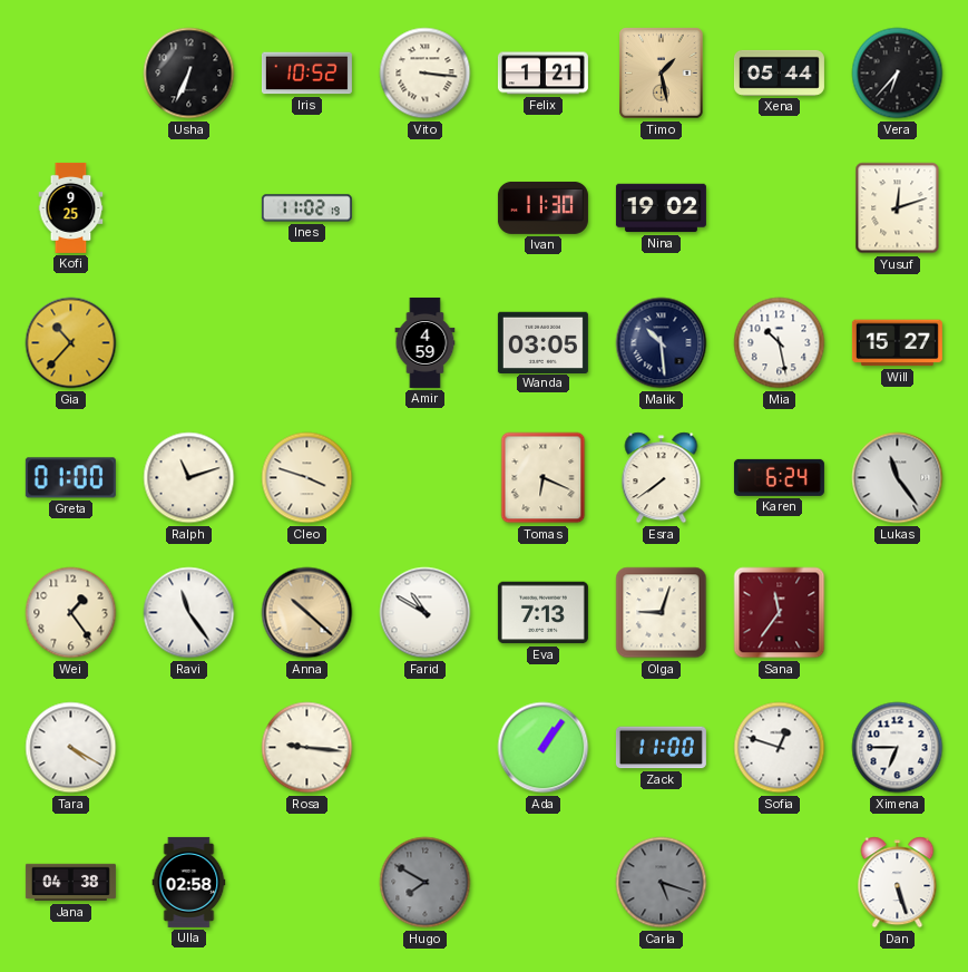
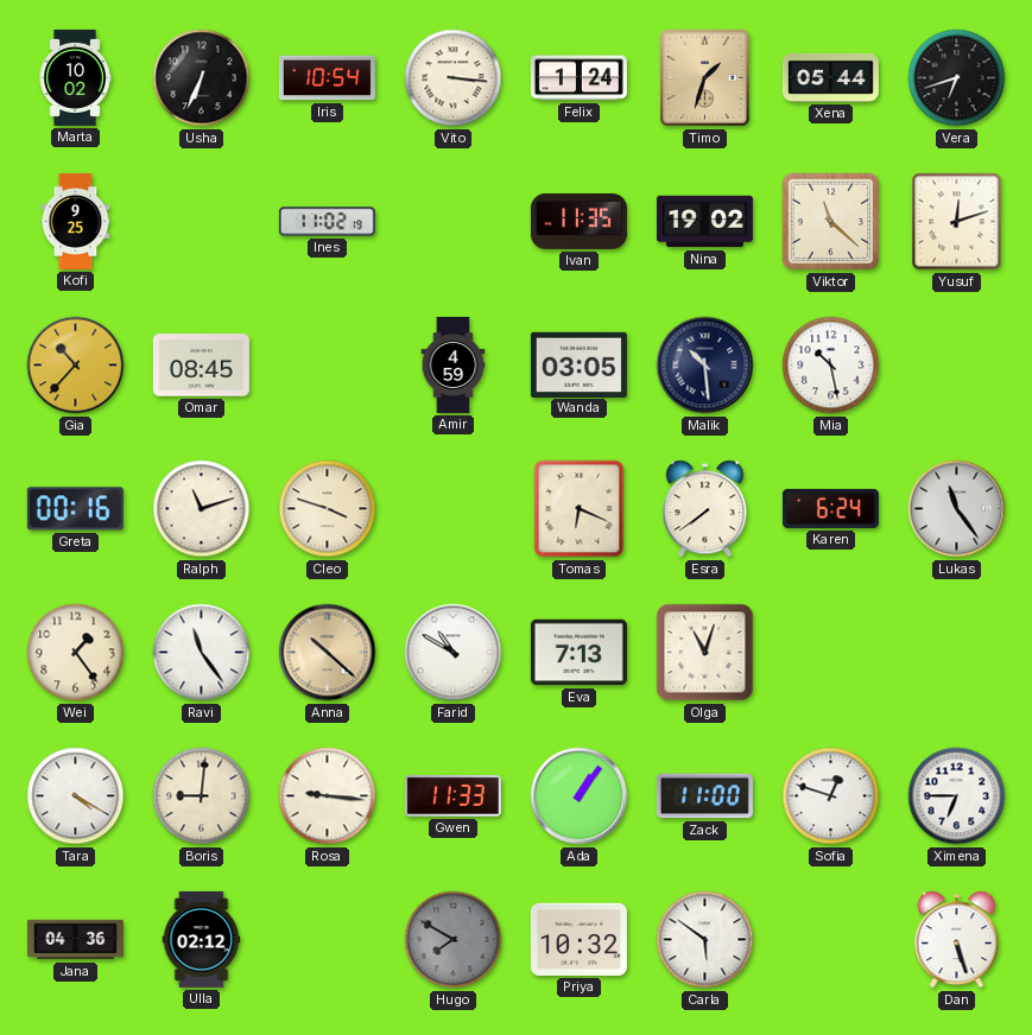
Marta: none -> 10:02 (75, 77)
Iris: 10:52 -> 10:54 (327, 78)
Felix: 1:21 -> 1:24 (578, 78)
Timo: 1:28 -> 1:33 (705, 78)
Vera: 6:37 -> 6:42 (957, 78)
Ivan: 11:30 -> 11:35 (578, 221)
Viktor: none -> 11:22 (831, 222)
Omar: none -> 08:45 (201, 366)
Will: 15:27 -> none (897, 343)
Greta: 01:00 -> 00:16 (75, 509)
Olga: 9:03 -> 11:03 (705, 653)
Sana: 11:36 -> none (780, 613)
Boris: none -> 9:01 (202, 796)
Gwen: none -> 11:33 (452, 796)
Jana: 04:38 -> 04:36 (75, 940)
Ulla: 02:58 -> 02:12 (202, 939)
Priya: none -> 10:32 (578, 939)
Carla: 5:18 -> 5:51 (705, 940)
Carla dial: grey -> white (705, 940)
